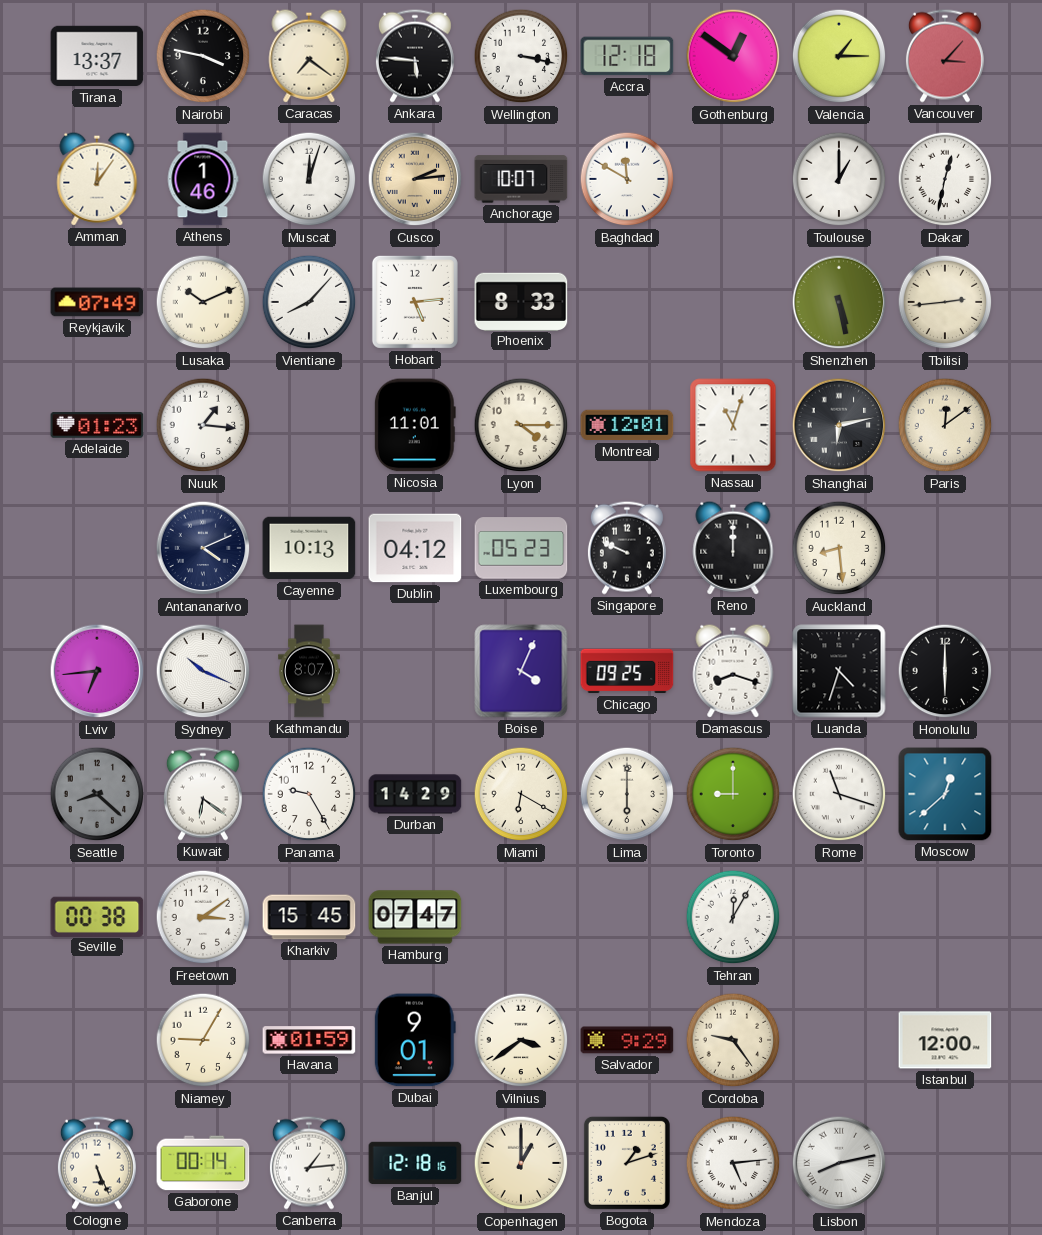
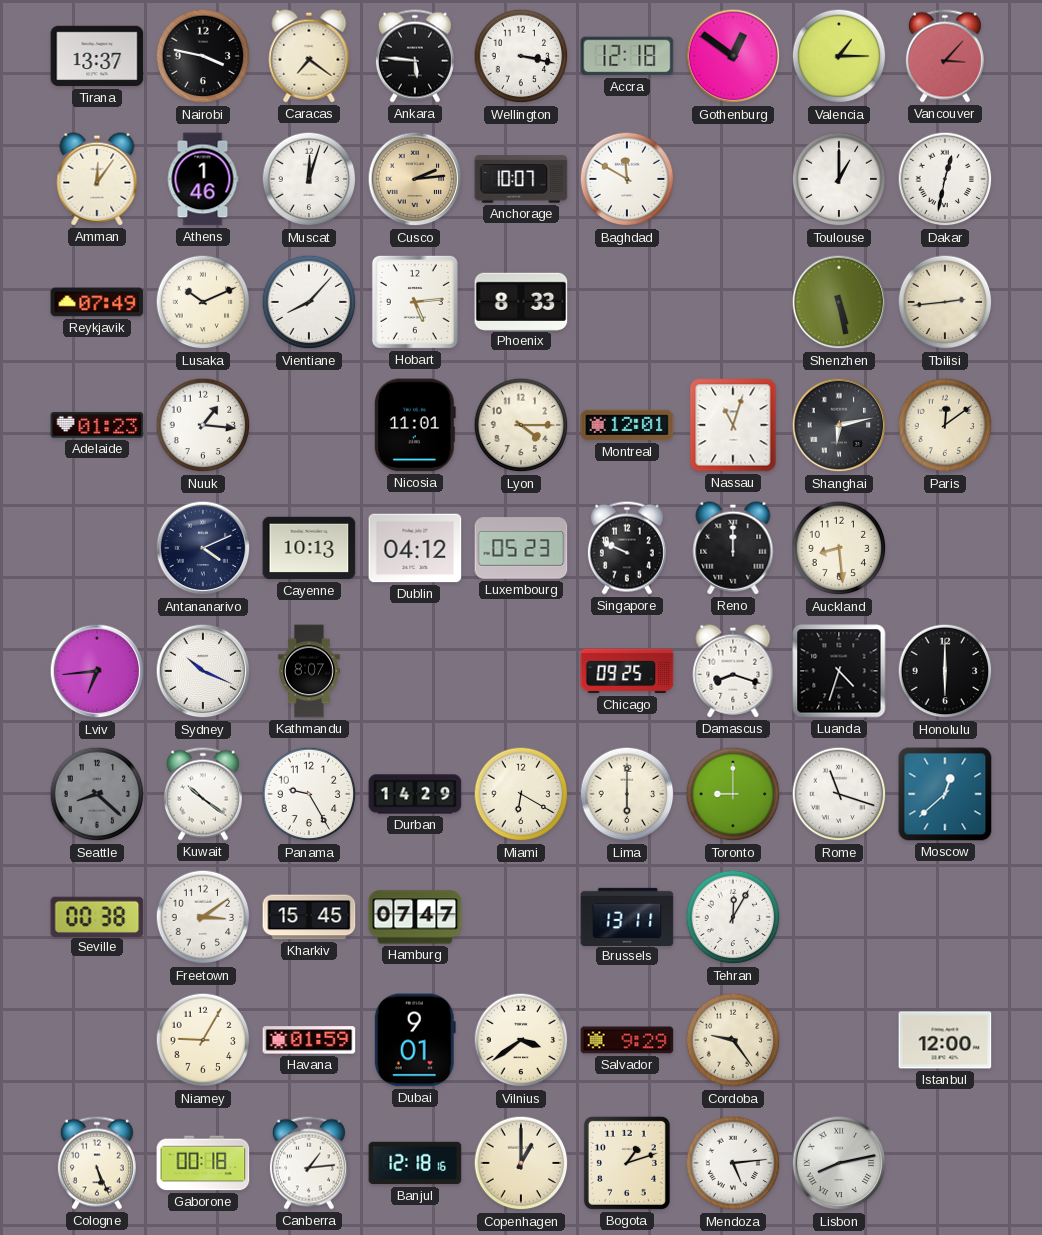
Boise: 4:04 -> none (521, 671)
Kuwait: 6:21 -> 10:21 (203, 794)
Brussels: none -> 13:11 (627, 916)
Gaborone: 00:14 -> 00:18 (203, 1163)
